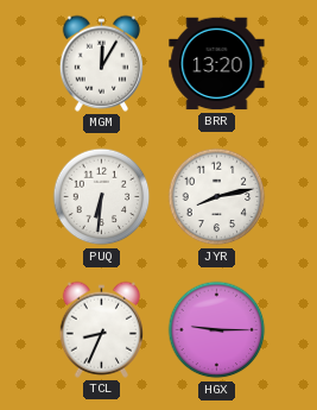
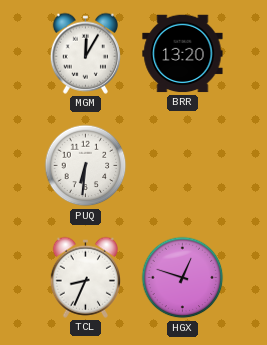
JYR: 8:13 -> none (217, 197)
HGX: 9:15 -> 12:48 (183, 278)
